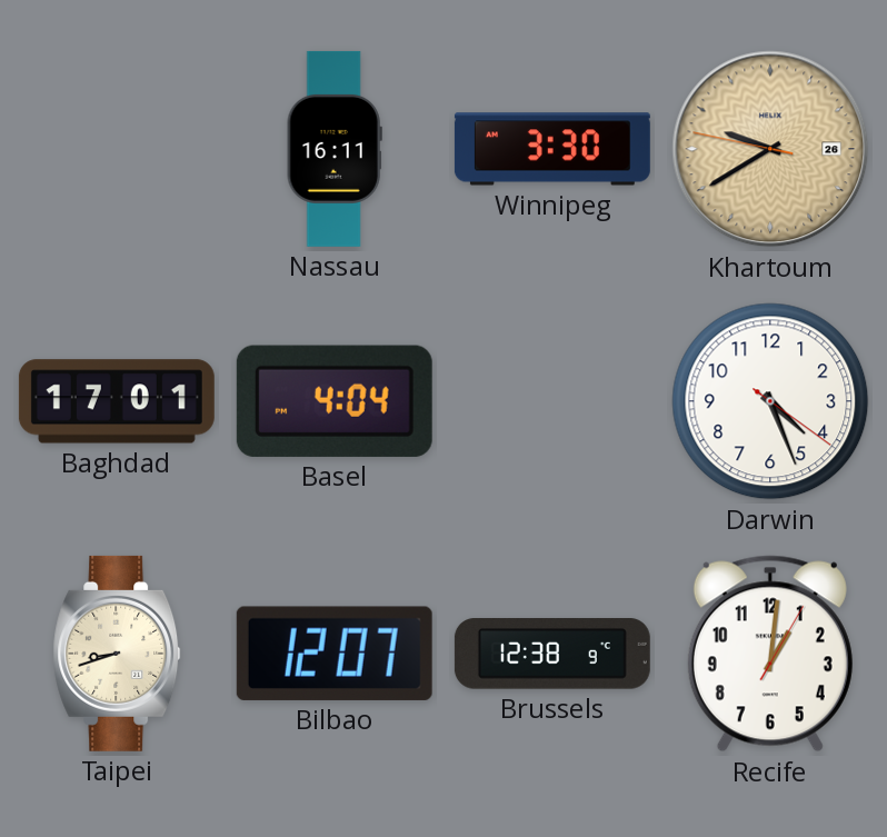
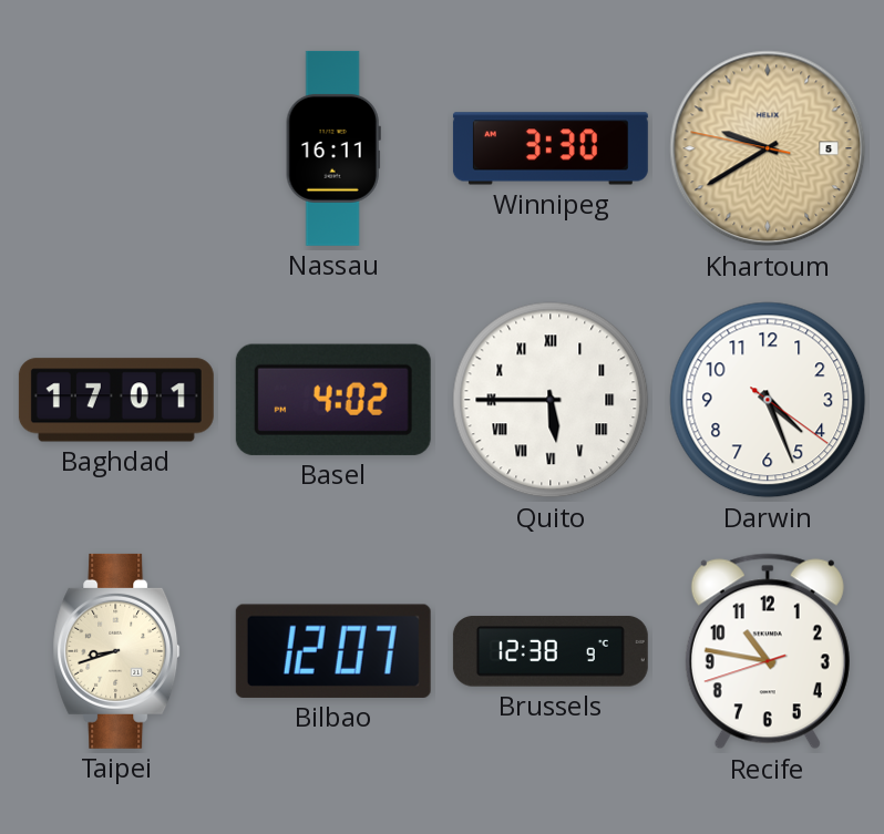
Khartoum date: 26 -> 5 (768, 148)
Basel: 4:04 -> 4:02 (333, 400)
Quito: none -> 5:45 (551, 400)
Recife: 1:01 -> 10:46 (768, 651)
